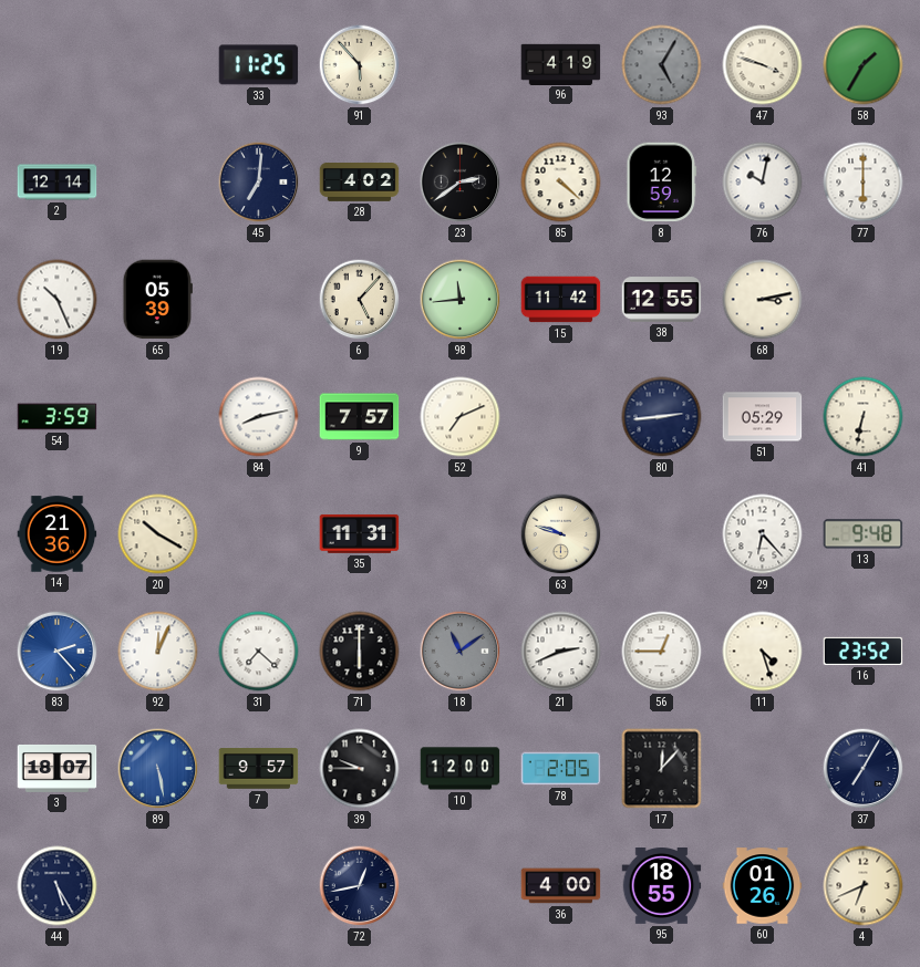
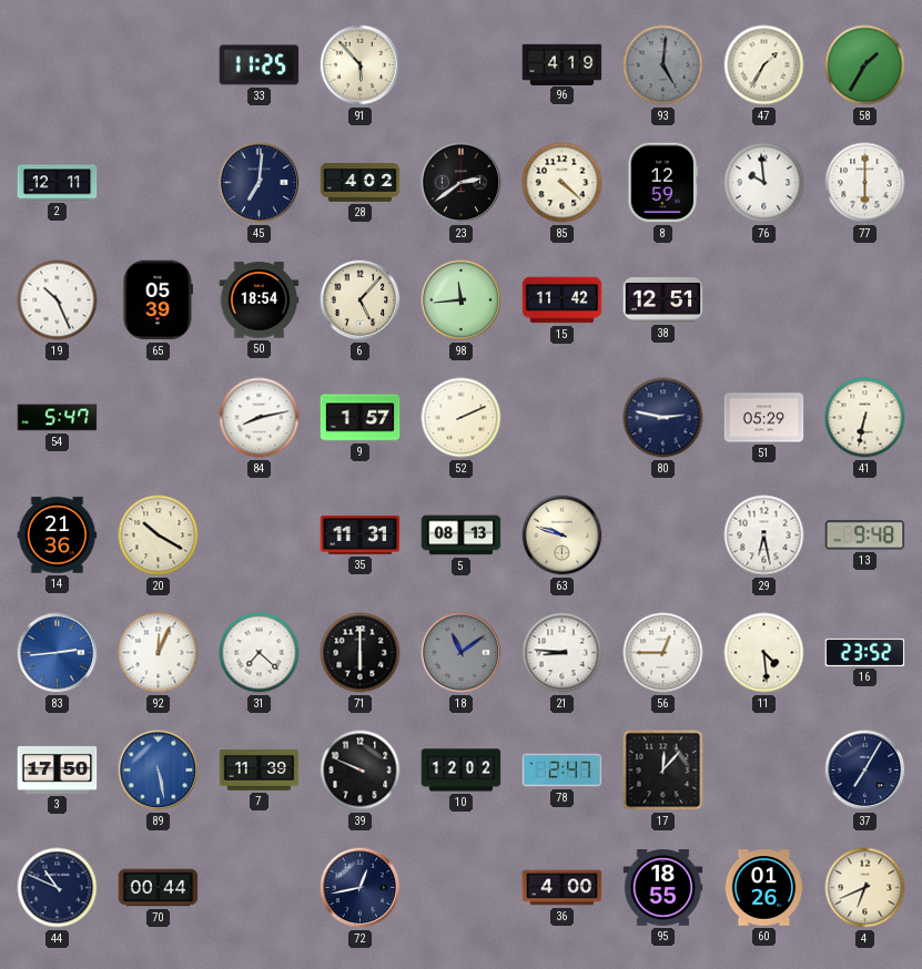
93: 5:05 -> 5:01 (663, 65)
47: 3:48 -> 1:35 (764, 65)
2: 12:14 -> 12:11 (58, 183)
76: 10:02 -> 9:59 (764, 183)
50: none -> 18:54 (260, 300)
38: 12:55 -> 12:51 (663, 300)
68: 3:13 -> none (763, 300)
54: 3:59 -> 5:47 (58, 418)
9: 7:57 -> 1:57 (361, 418)
52: 7:11 -> 2:11 (462, 418)
80: 2:44 -> 2:47 (663, 418)
5: none -> 08:13 (462, 535)
29: 6:23 -> 6:28 (764, 535)
83: 2:23 -> 2:44 (58, 653)
21: 2:41 -> 8:46 (563, 653)
11: 4:27 -> 4:29 (764, 653)
3: 18:07 -> 17:50 (58, 769)
7: 9:57 -> 11:39 (260, 771)
39: 9:45 -> 9:49 (361, 771)
10: 12:00 -> 12:02 (462, 771)
78: 2:05 -> 2:47 (563, 771)
44: 5:25 -> 10:49 (58, 888)
70: none -> 00:44 (159, 888)
